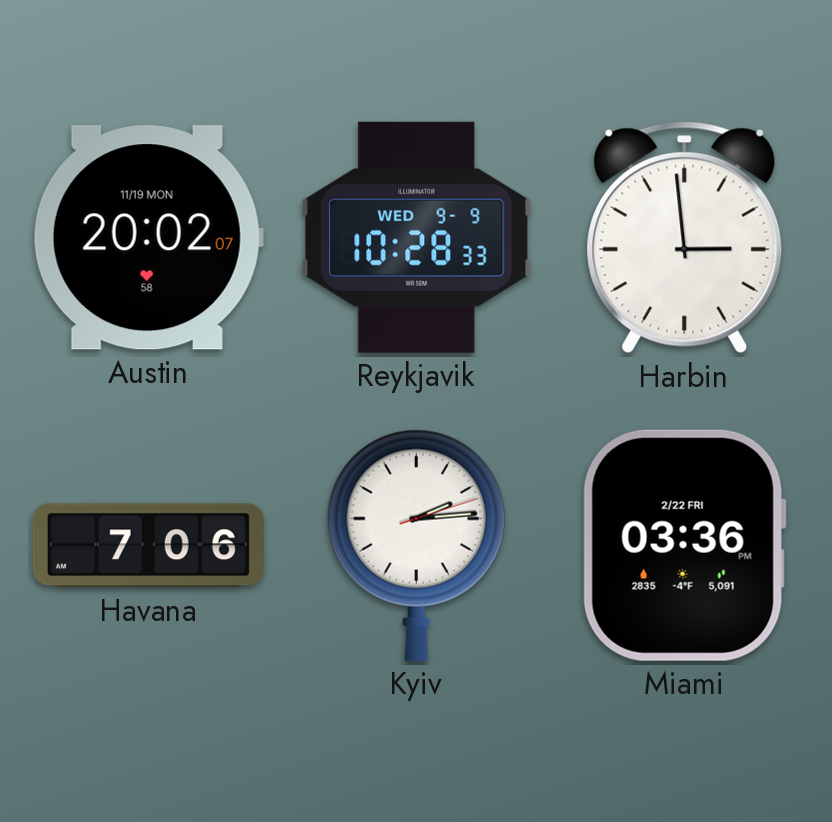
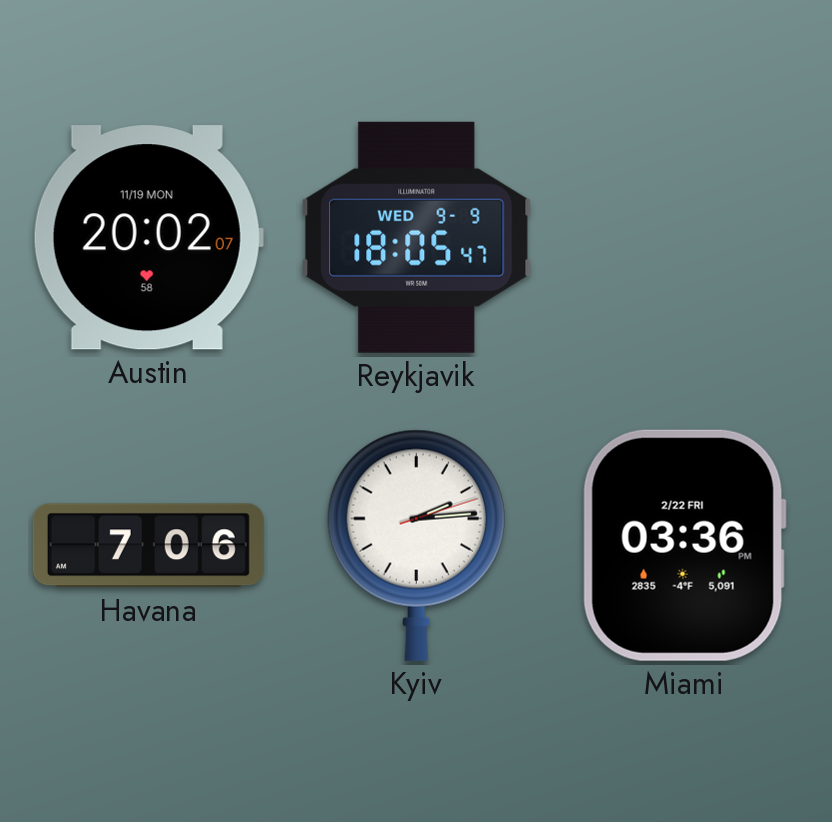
Reykjavik: 10:28 -> 18:05 (417, 237)
Harbin: 2:59 -> none (685, 238)
